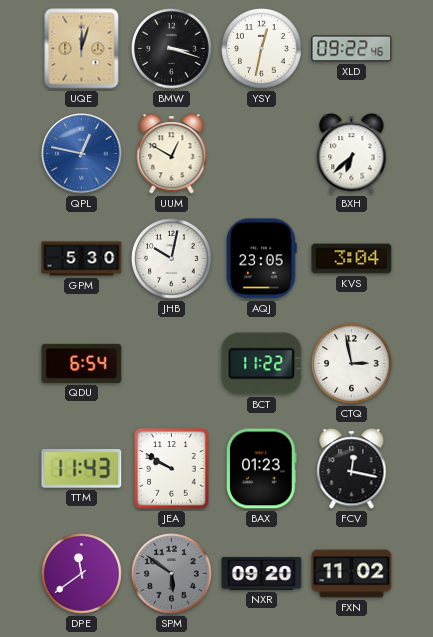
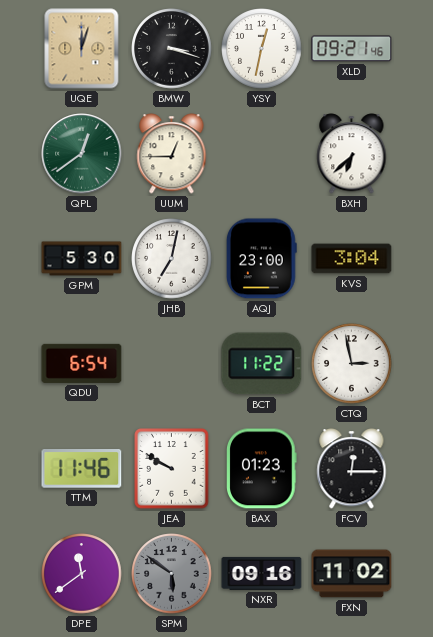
XLD: 09:22 -> 09:21 (352, 49)
QPL: 12:47 -> 12:39 (82, 154)
QPL dial: blue -> green (82, 154)
UUM: 12:50 -> 12:45 (172, 154)
JHB: 10:02 -> 7:02 (172, 259)
AQJ: 23:05 -> 23:00 (262, 259)
TTM: 11:43 -> 11:46 (82, 469)
FCV: 12:17 -> 12:15 (352, 469)
NXR: 09:20 -> 09:16 (262, 573)
